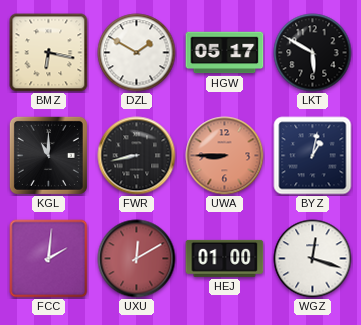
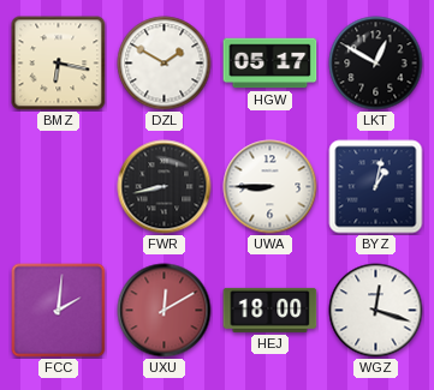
LKT: 5:50 -> 12:50 (376, 64)
KGL: 11:00 -> none (48, 155)
UWA dial: salmon -> white (270, 187)
HEJ: 01:00 -> 18:00 (270, 310)
